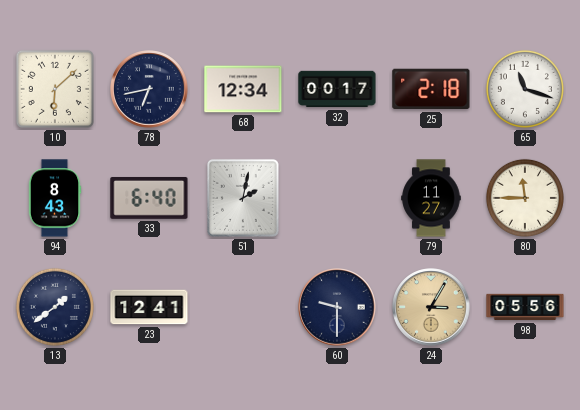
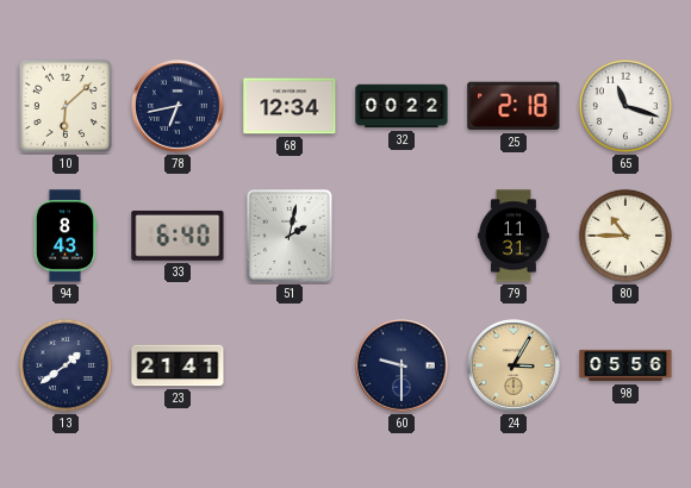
32: 00:17 -> 00:22 (401, 106)
79: 11:27 -> 11:31 (513, 236)
80: 11:45 -> 10:45 (625, 236)
23: 12:41 -> 21:41 (178, 365)
